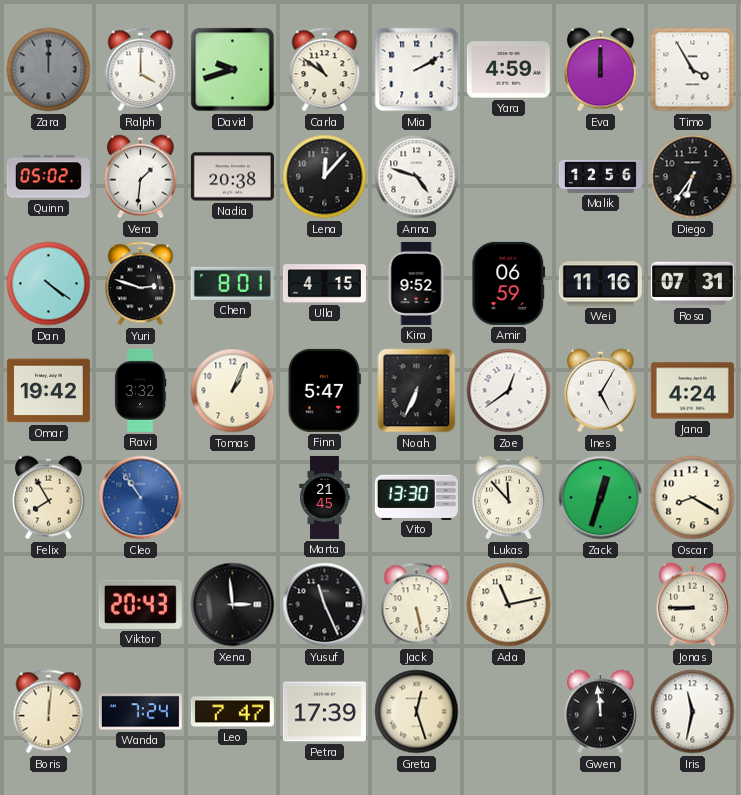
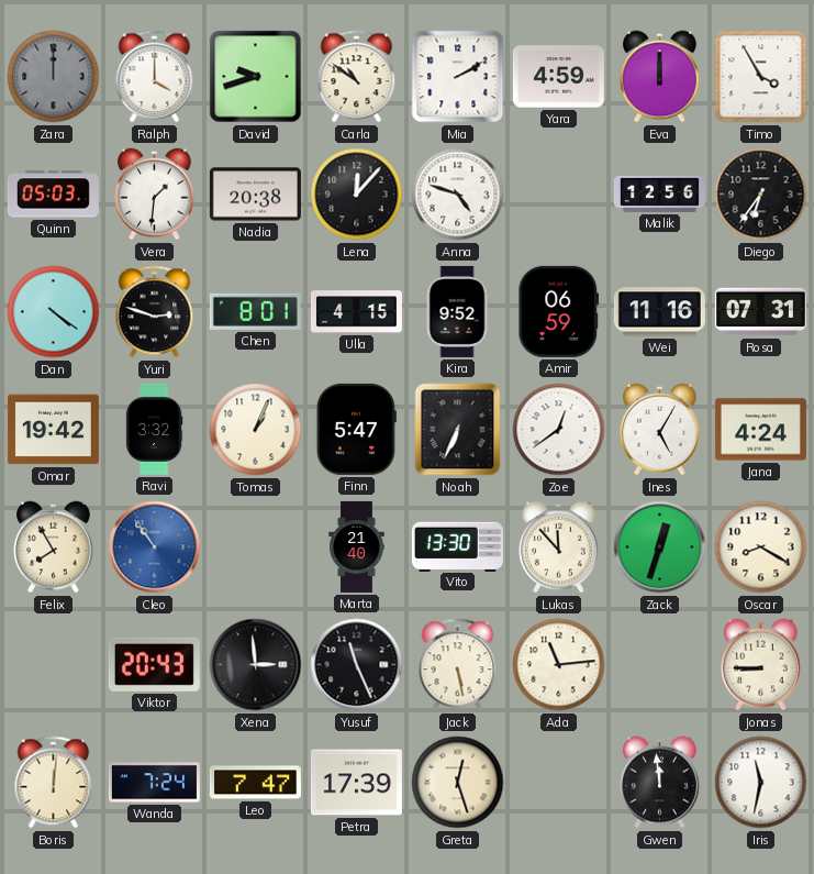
Quinn: 05:02 -> 05:03 (53, 195)
Marta: 21:45 -> 21:40 (357, 546)
Ada: 11:13 -> 11:14 (559, 665)
